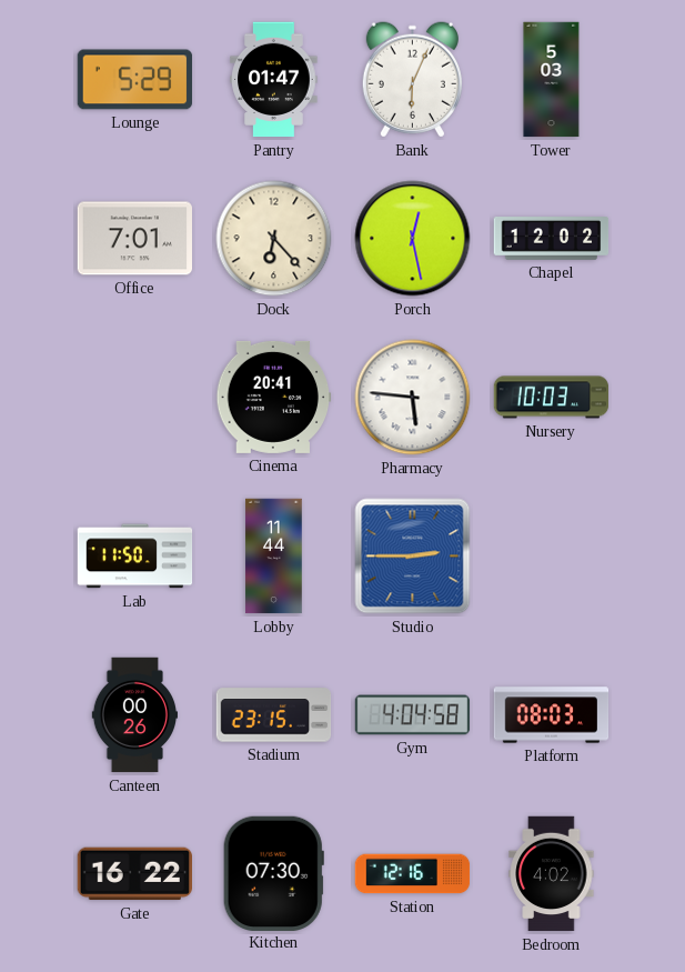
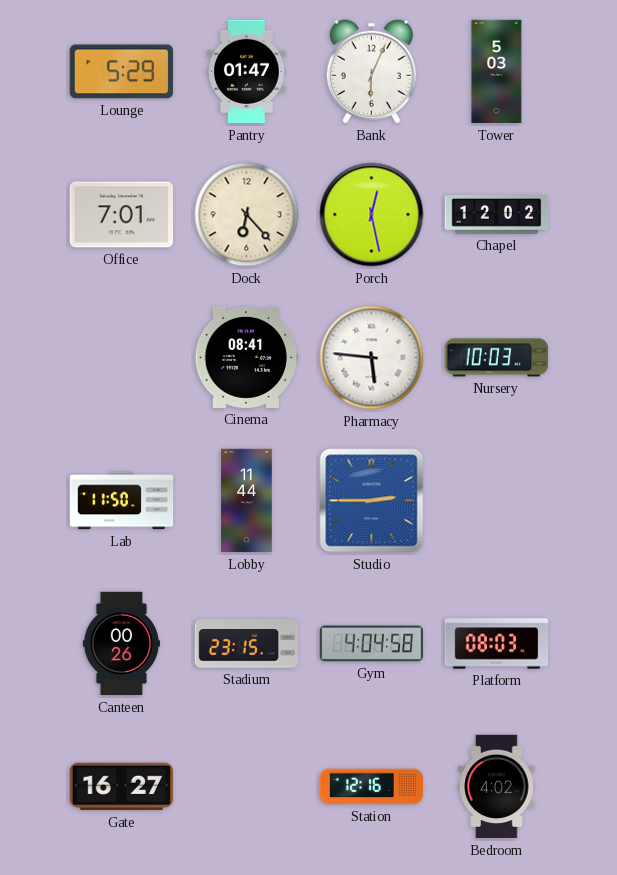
Cinema: 20:41 -> 08:41 (247, 357)
Gate: 16:22 -> 16:27 (121, 787)
Kitchen: 07:30 -> none (273, 873)
